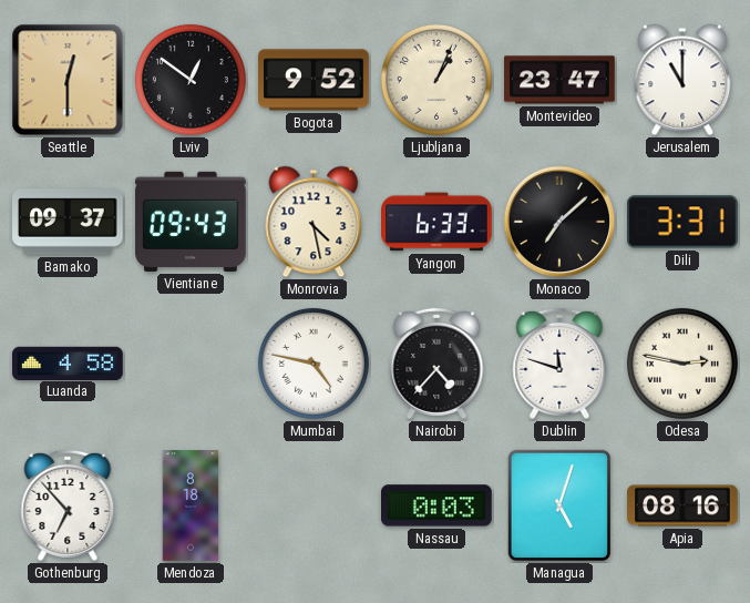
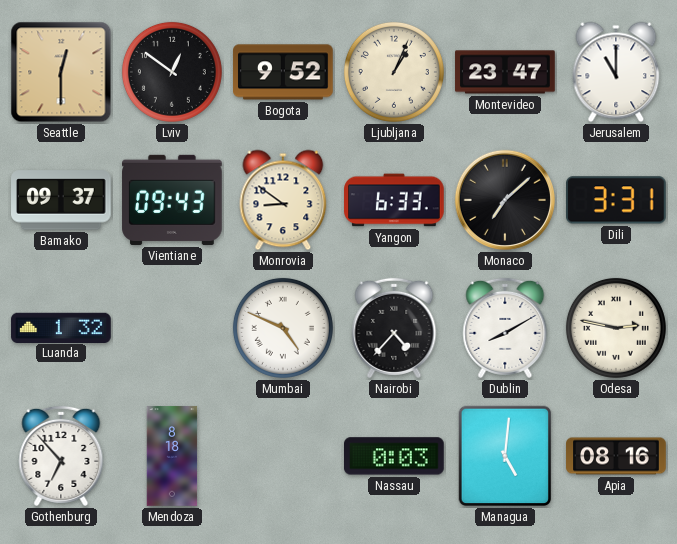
Monrovia: 4:28 -> 8:51 (283, 200)
Luanda: 4:58 -> 1:32 (61, 327)
Mumbai: 4:47 -> 4:49 (283, 328)
Dublin: 11:48 -> 8:10 (505, 328)
Managua: 5:03 -> 5:01 (505, 456)
